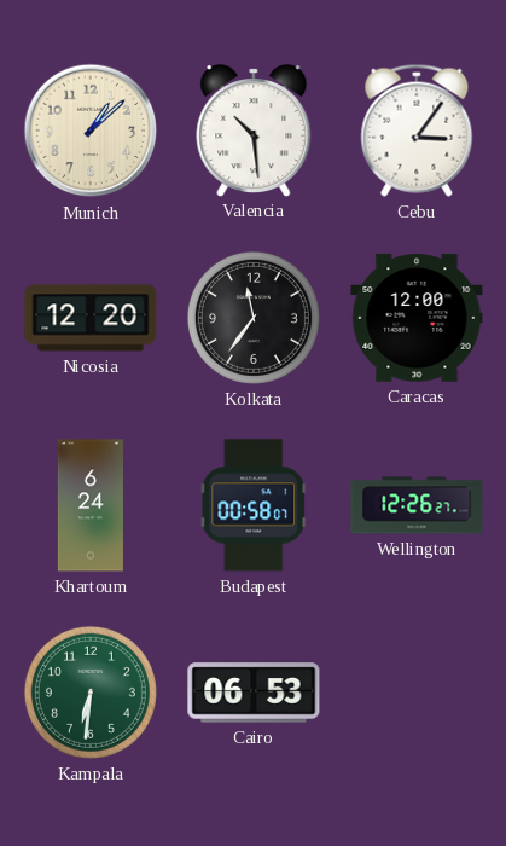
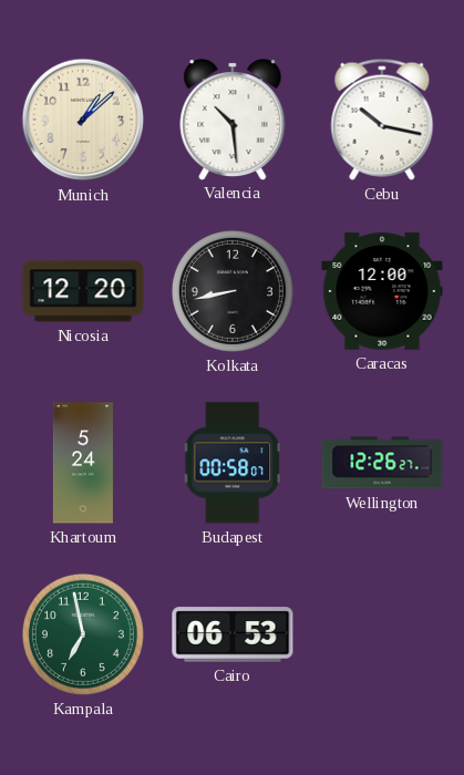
Cebu: 3:06 -> 10:17 (382, 120)
Kolkata: 11:36 -> 8:43 (233, 291)
Khartoum: 6:24 -> 5:24 (83, 463)
Kampala: 6:31 -> 6:58 (83, 634)
